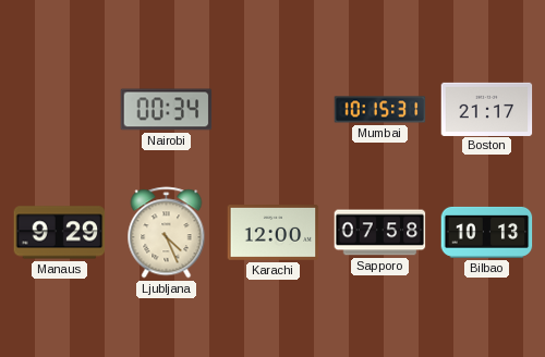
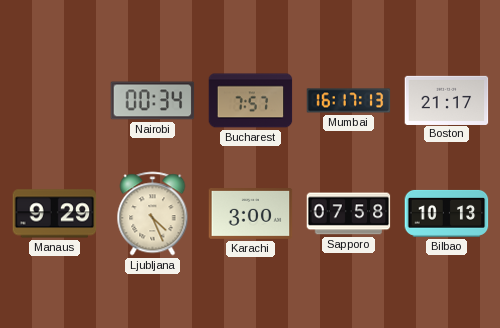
Bucharest: none -> 7:57 (251, 101)
Mumbai: 10:15 -> 16:17 (349, 101)
Karachi: 12:00 -> 3:00 (251, 214)
